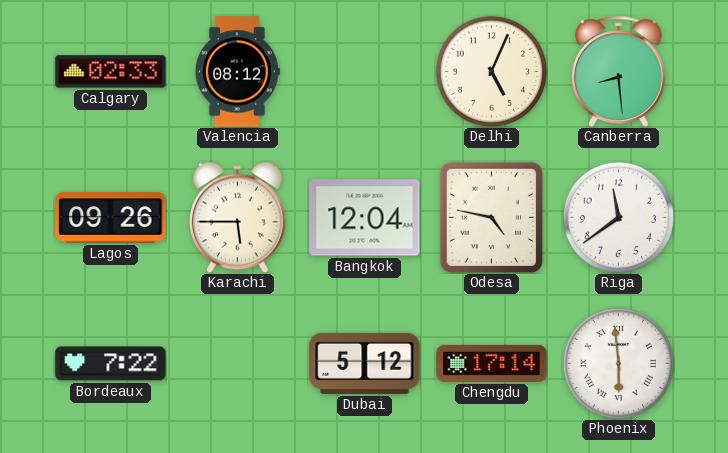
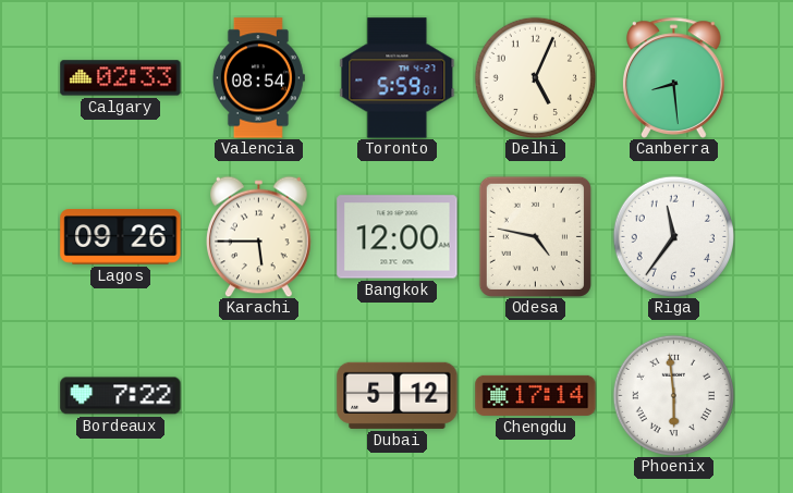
Valencia: 08:12 -> 08:54 (258, 78)
Toronto: none -> 5:59 (398, 78)
Bangkok: 12:04 -> 12:00 (398, 237)
Riga: 11:39 -> 11:36 (673, 236)
